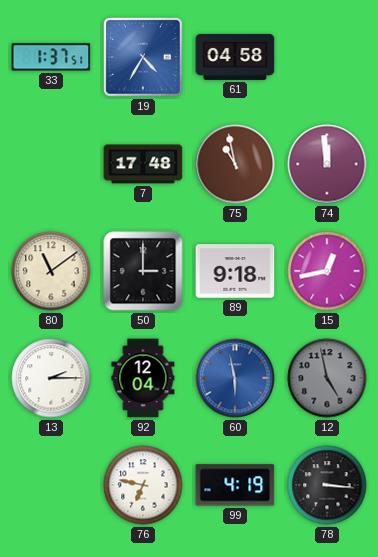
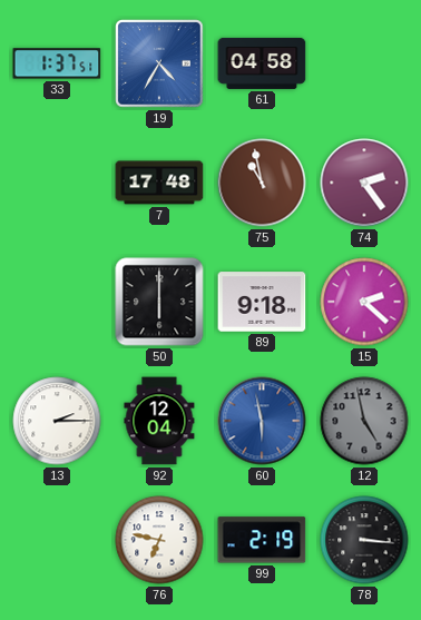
74: 11:59 -> 2:24 (364, 183)
80: 11:09 -> none (51, 271)
50: 3:00 -> 6:00 (159, 302)
15: 12:43 -> 2:22 (364, 302)
99: 4:19 -> 2:19 (262, 540)
